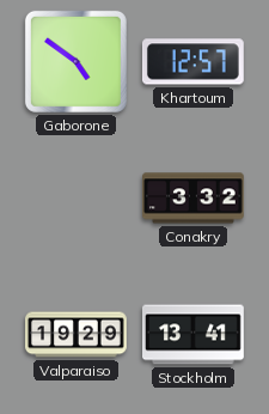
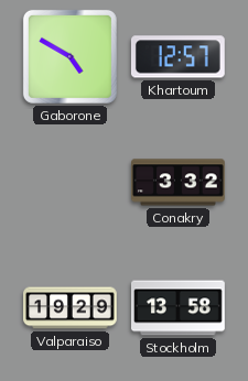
Gaborone: 4:51 -> 4:50 (69, 56)
Stockholm: 13:41 -> 13:58 (179, 308)
